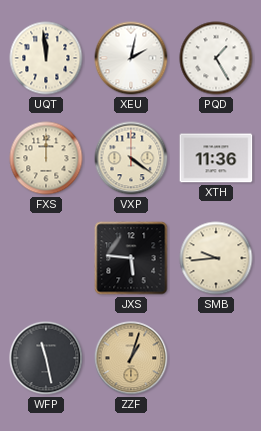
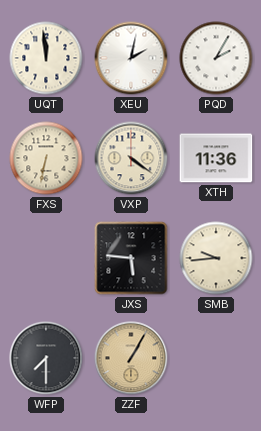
PQD: 1:25 -> 2:05 (216, 58)
FXS: 12:00 -> 6:32 (46, 158)
WFP: 11:28 -> 7:30 (46, 358)
ZZF: 1:03 -> 1:05 (131, 358)
